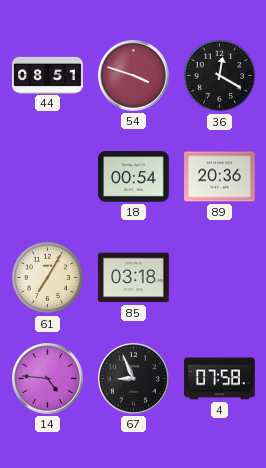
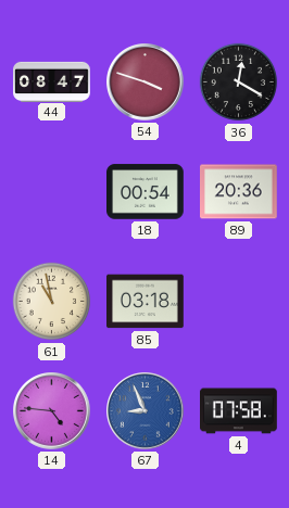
44: 08:51 -> 08:47 (52, 81)
61: 7:05 -> 10:58 (52, 302)
67 dial: black -> blue (146, 411)
